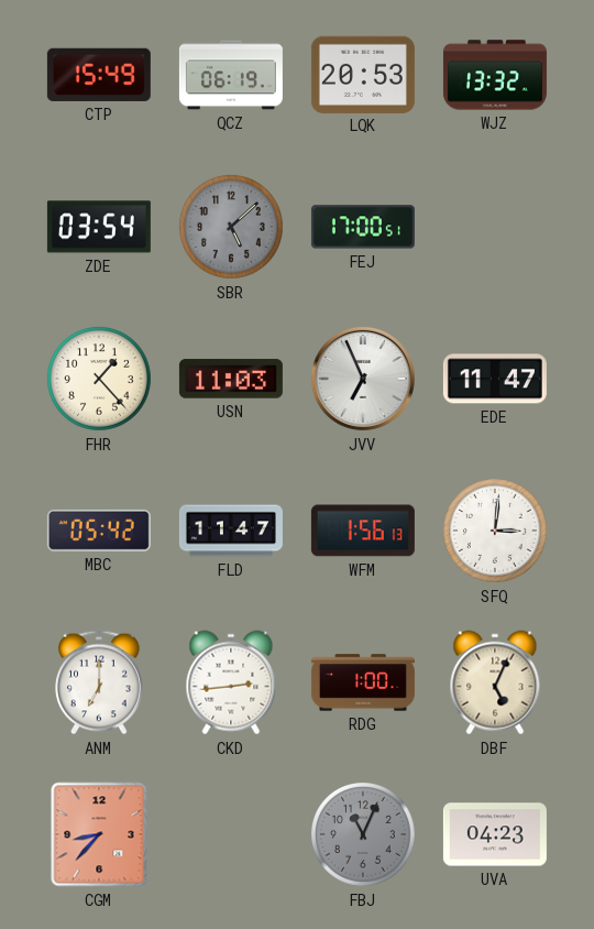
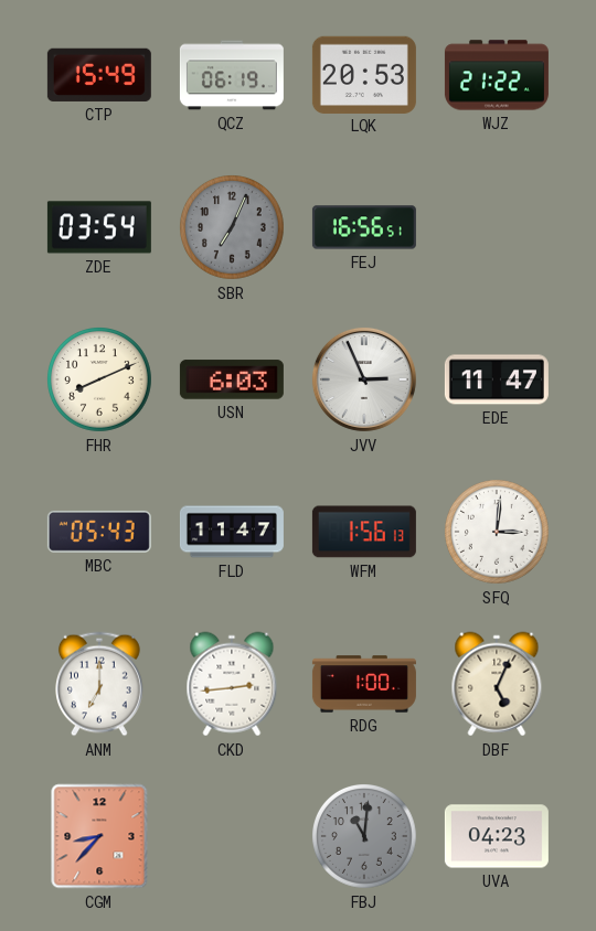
WJZ: 13:32 -> 21:22 (497, 75)
SBR: 5:08 -> 7:04 (233, 228)
FEJ: 17:00 -> 16:56 (364, 227)
FHR: 1:23 -> 8:11 (100, 381)
USN: 11:03 -> 6:03 (232, 379)
JVV: 6:56 -> 2:56 (364, 379)
MBC: 05:42 -> 05:43 (99, 532)
FBJ: 11:04 -> 11:01 (365, 837)
